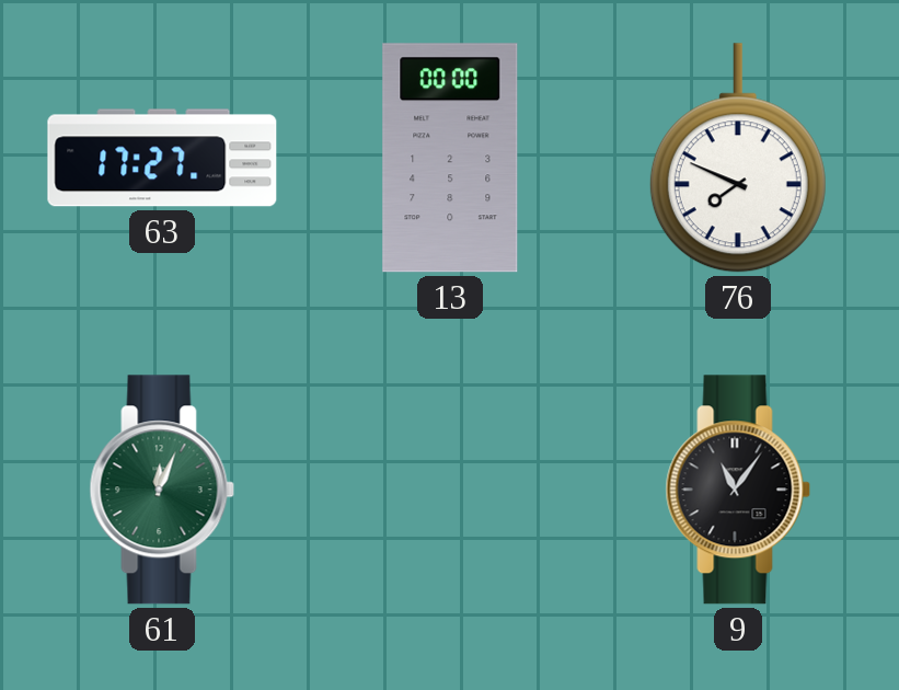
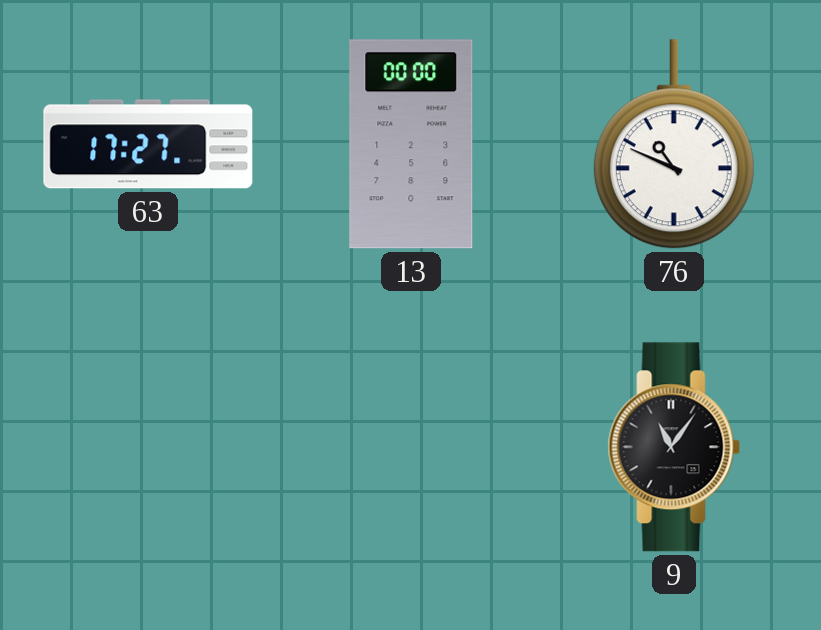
76: 7:49 -> 10:49 (674, 144)
61: 12:04 -> none (162, 490)
